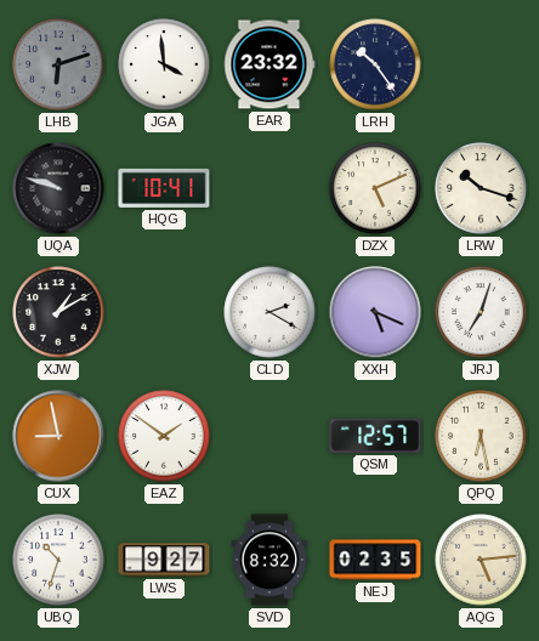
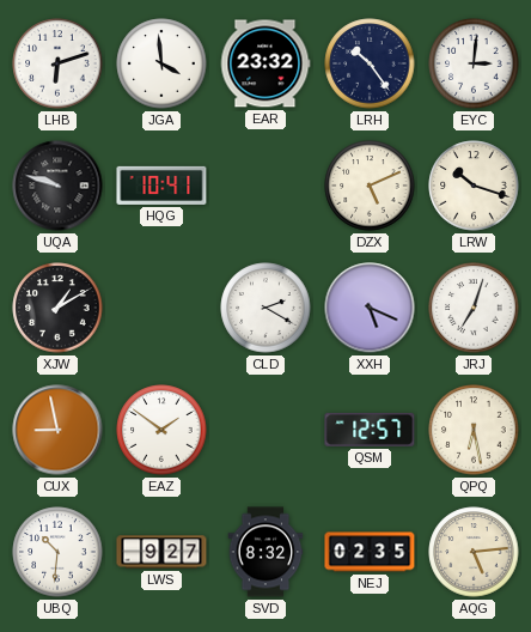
LHB dial: grey -> white (57, 63)
EYC: none -> 3:01 (474, 63)
UBQ: 10:33 -> 10:31 (57, 552)
